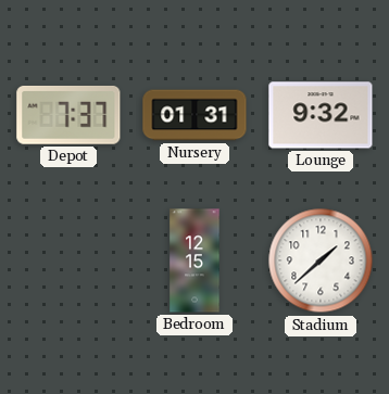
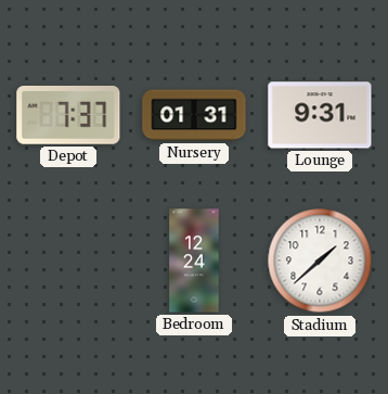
Lounge: 9:32 -> 9:31 (320, 115)
Bedroom: 12:15 -> 12:24 (194, 260)
